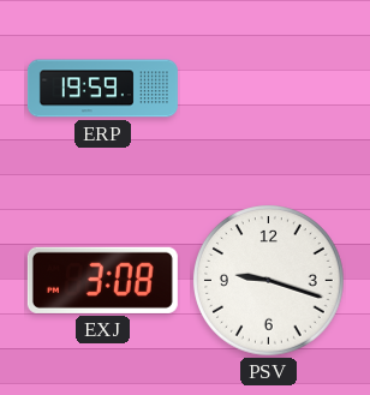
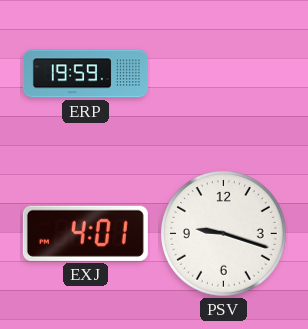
EXJ: 3:08 -> 4:01 (85, 233)
